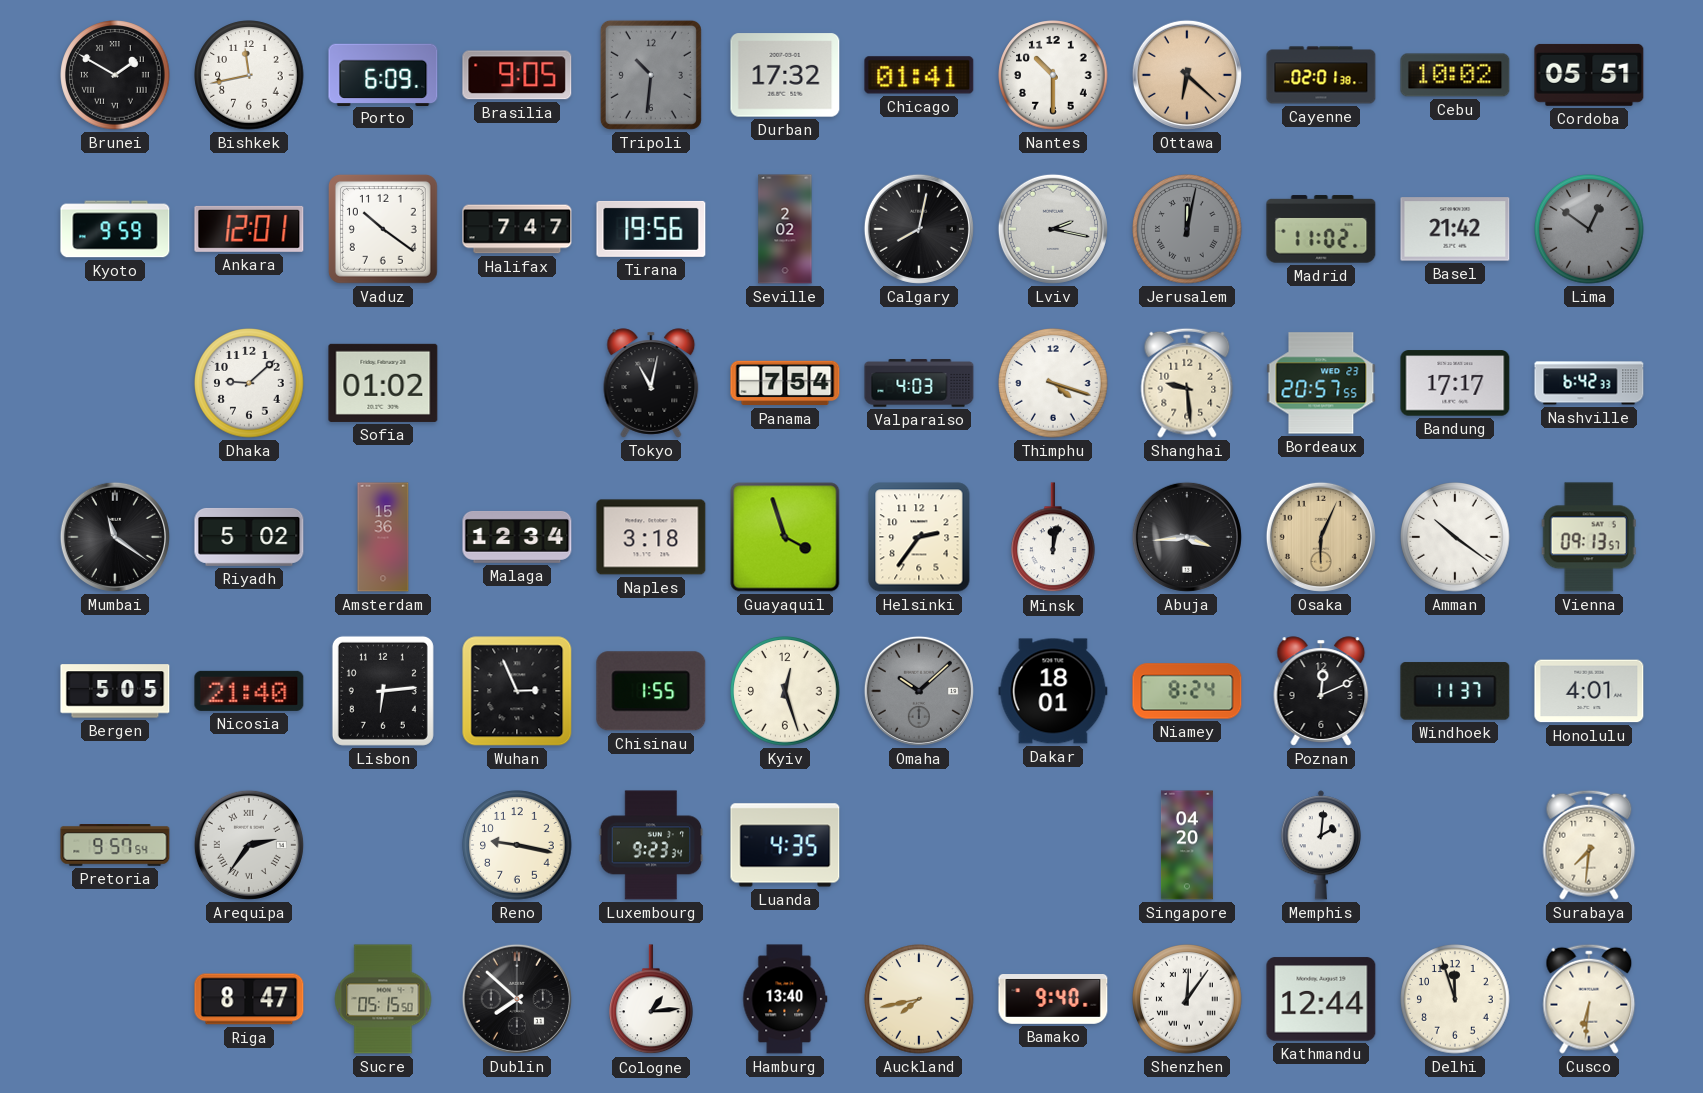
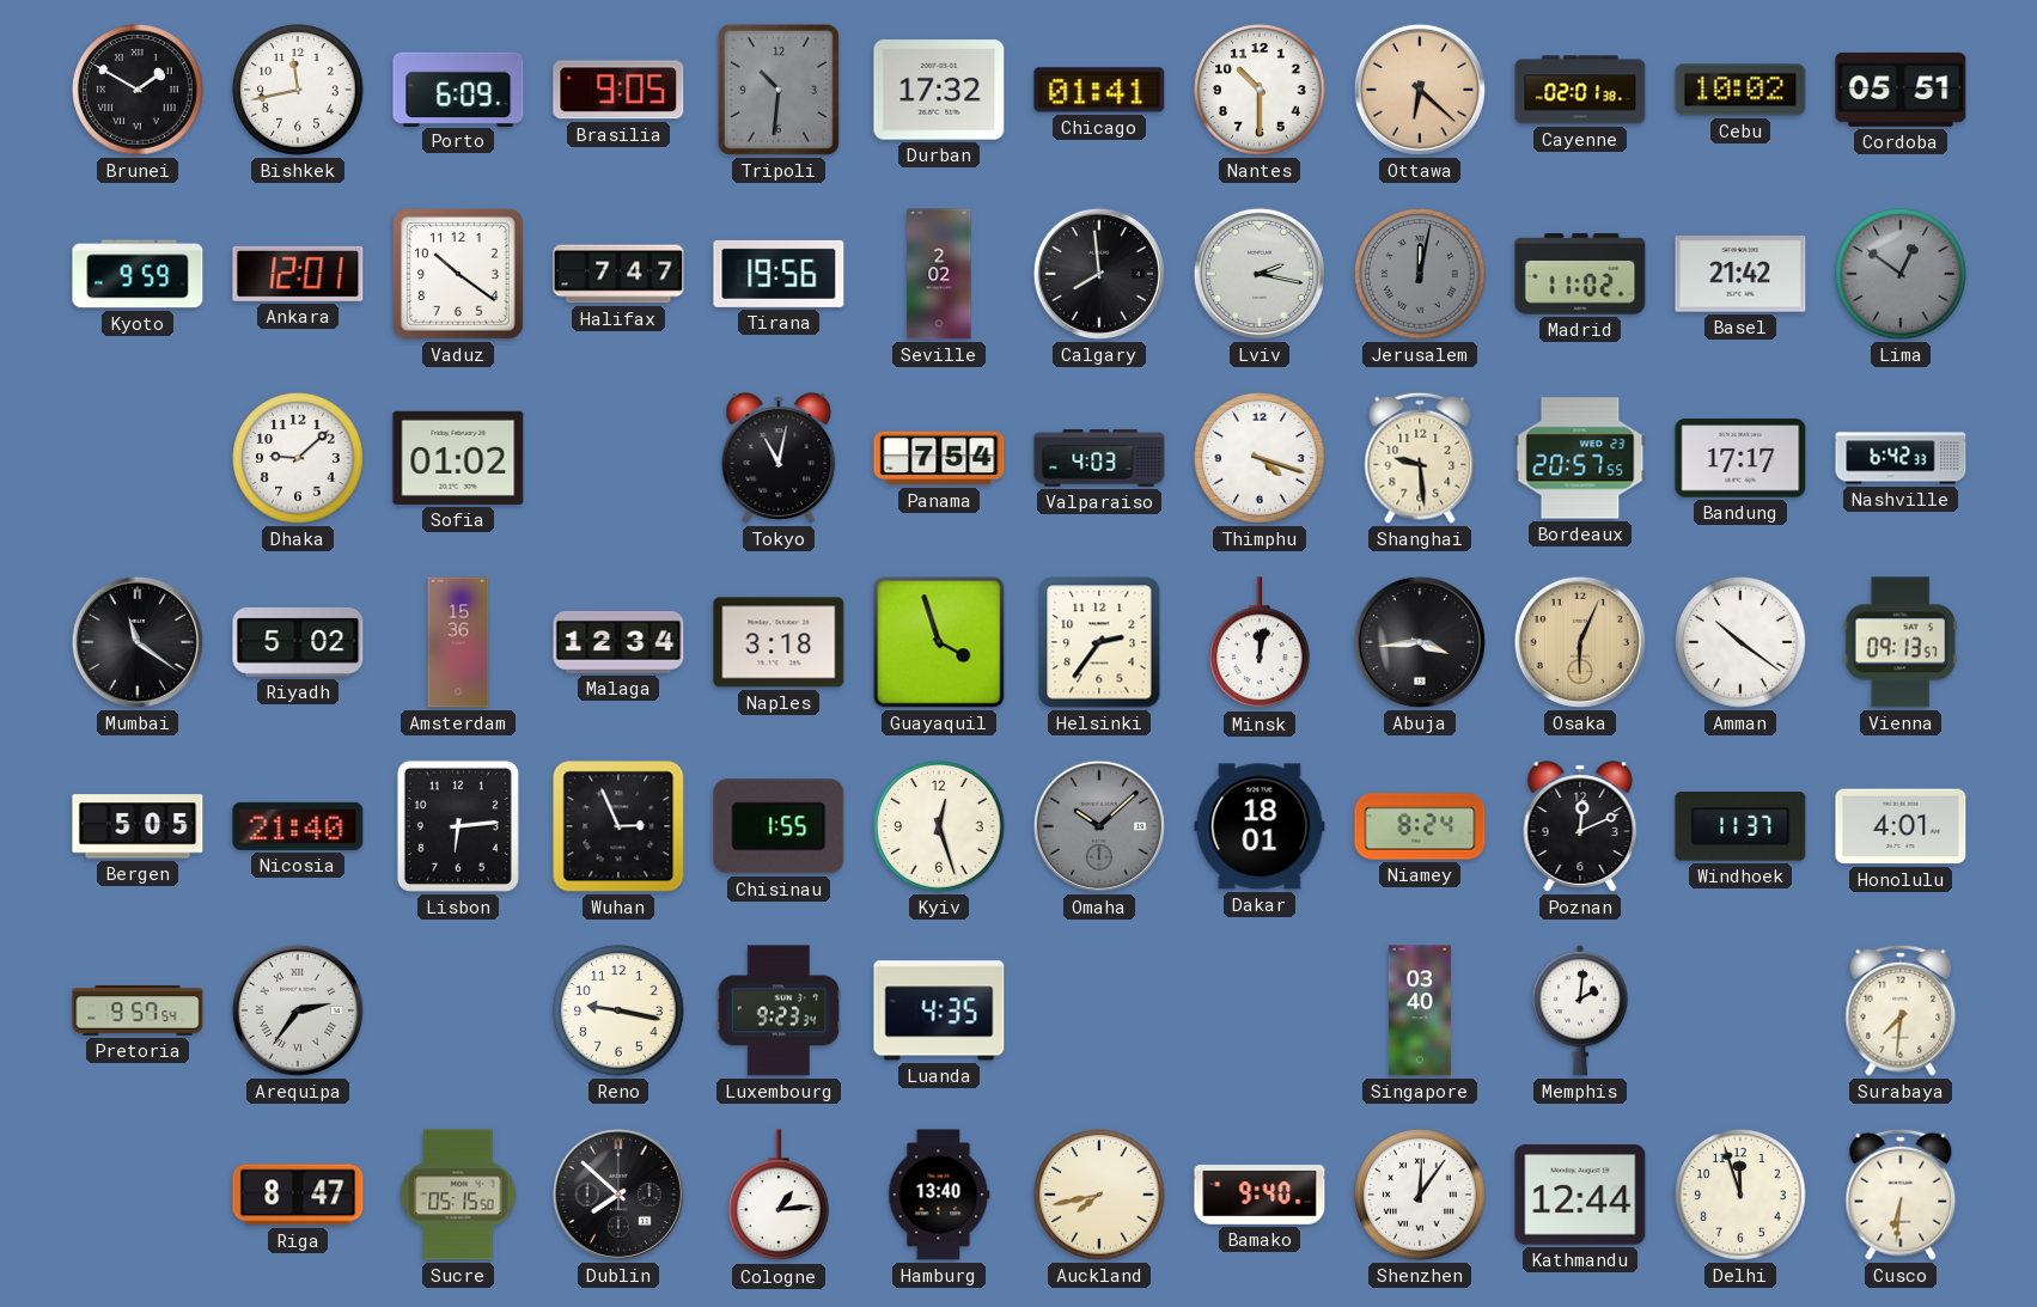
Calgary: 8:02 -> 7:59 (1099, 274)
Singapore: 04:20 -> 03:40 (1420, 1010)
